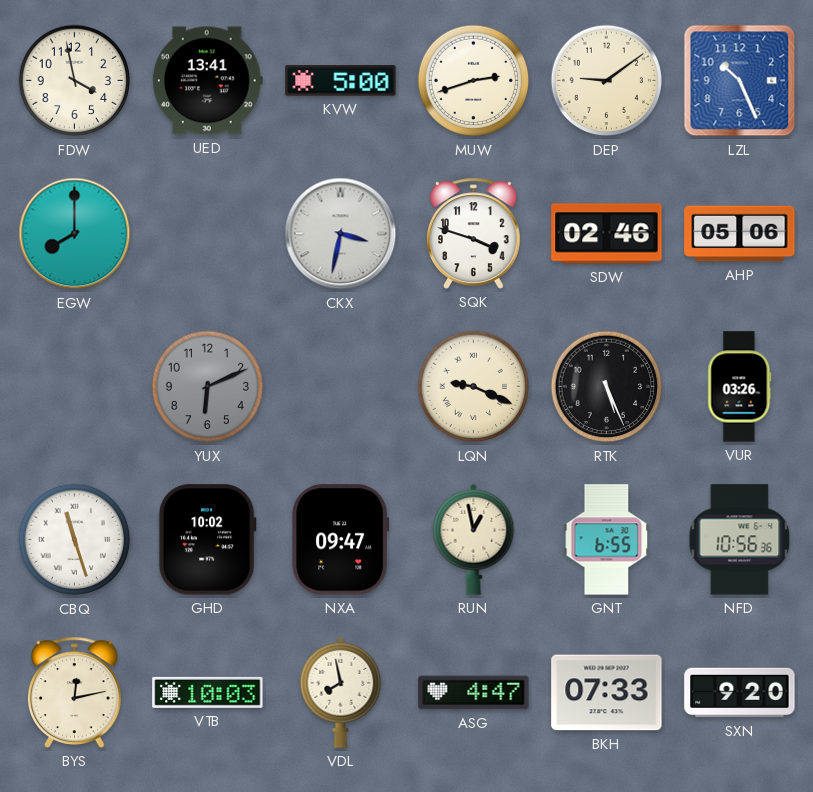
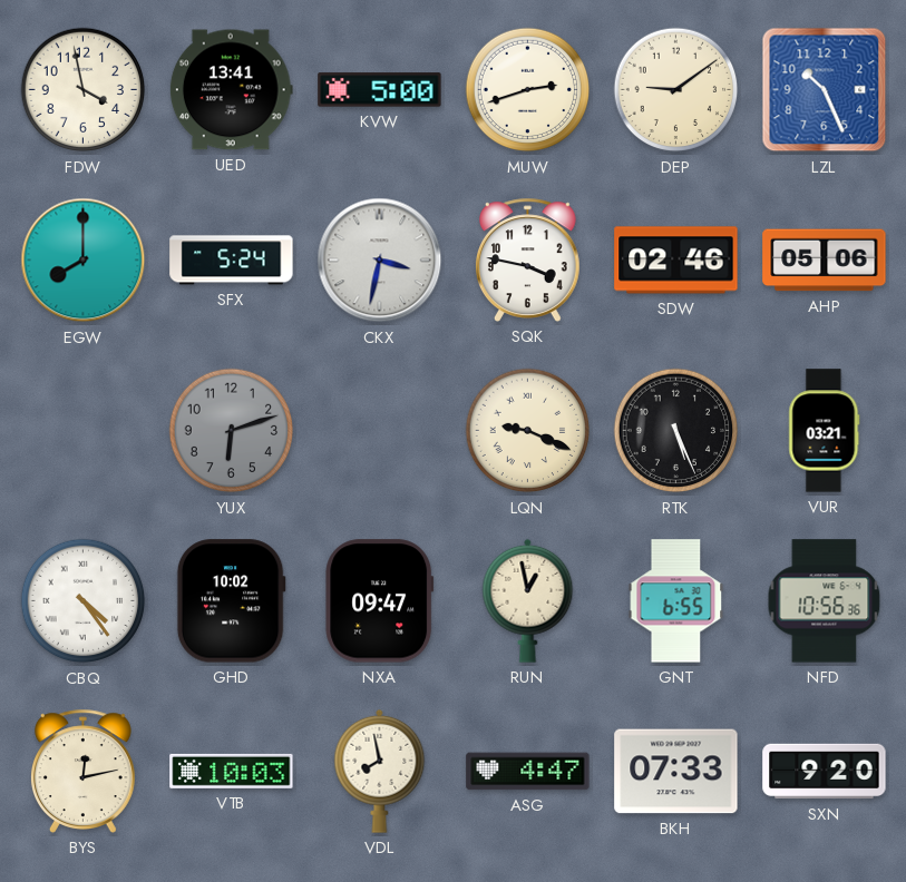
SFX: none -> 5:24 (232, 261)
SQK: 3:48 -> 3:47 (527, 259)
YUX: 6:11 -> 6:12 (232, 431)
VUR: 03:26 -> 03:21 (825, 431)
CBQ: 11:27 -> 4:24 (84, 601)
